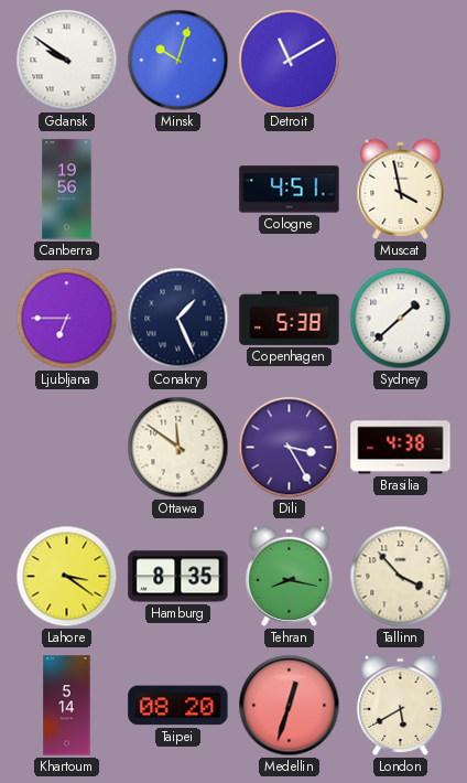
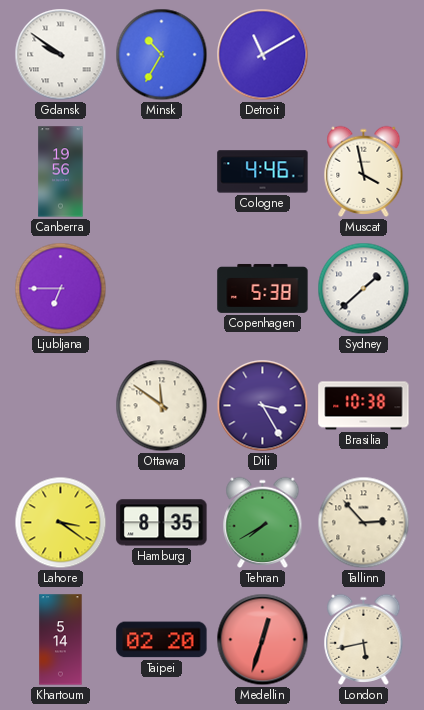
Minsk: 10:03 -> 10:35 (162, 55)
Cologne: 4:51 -> 4:46 (263, 172)
Conakry: 1:26 -> none (178, 319)
Brasilia: 4:38 -> 10:38 (364, 406)
Tehran: 8:17 -> 7:40 (263, 522)
Tallinn: 3:53 -> 2:53 (364, 523)
Taipei: 08:20 -> 02:20 (162, 640)
London: 5:40 -> 5:43 (364, 639)
